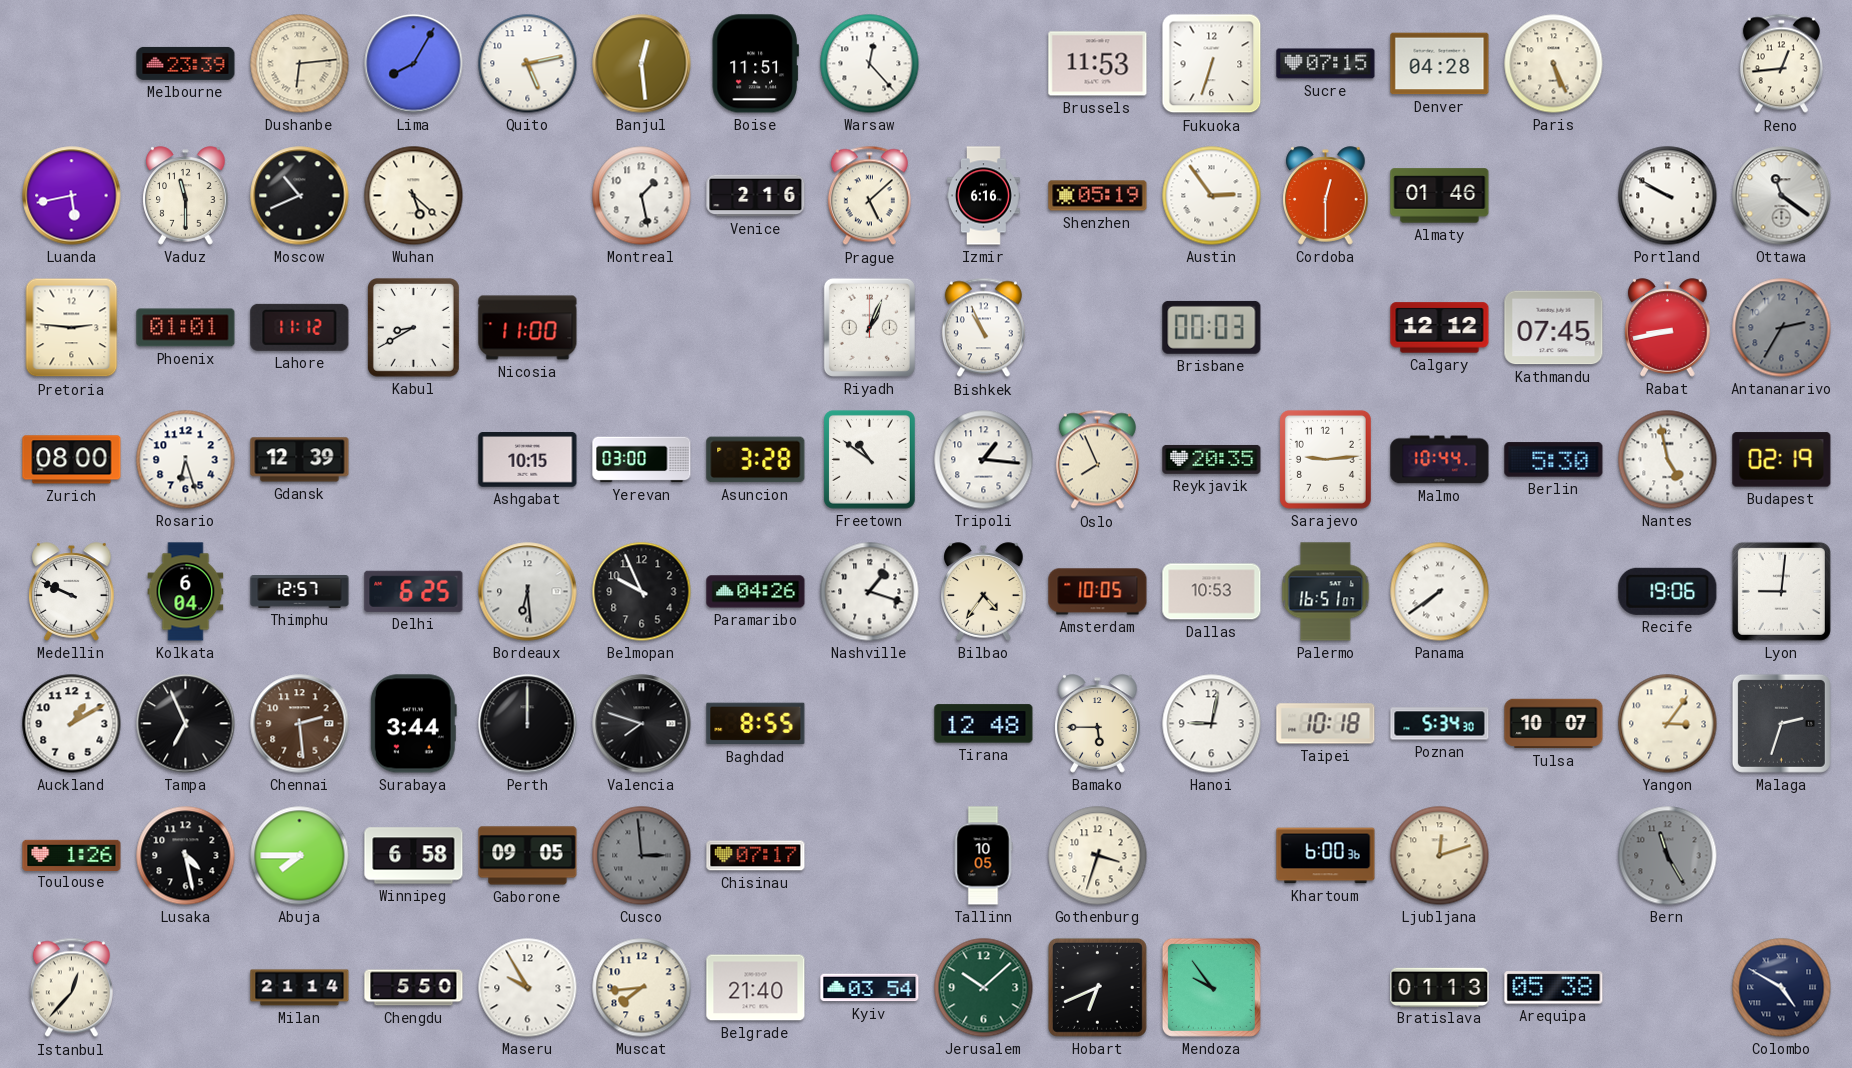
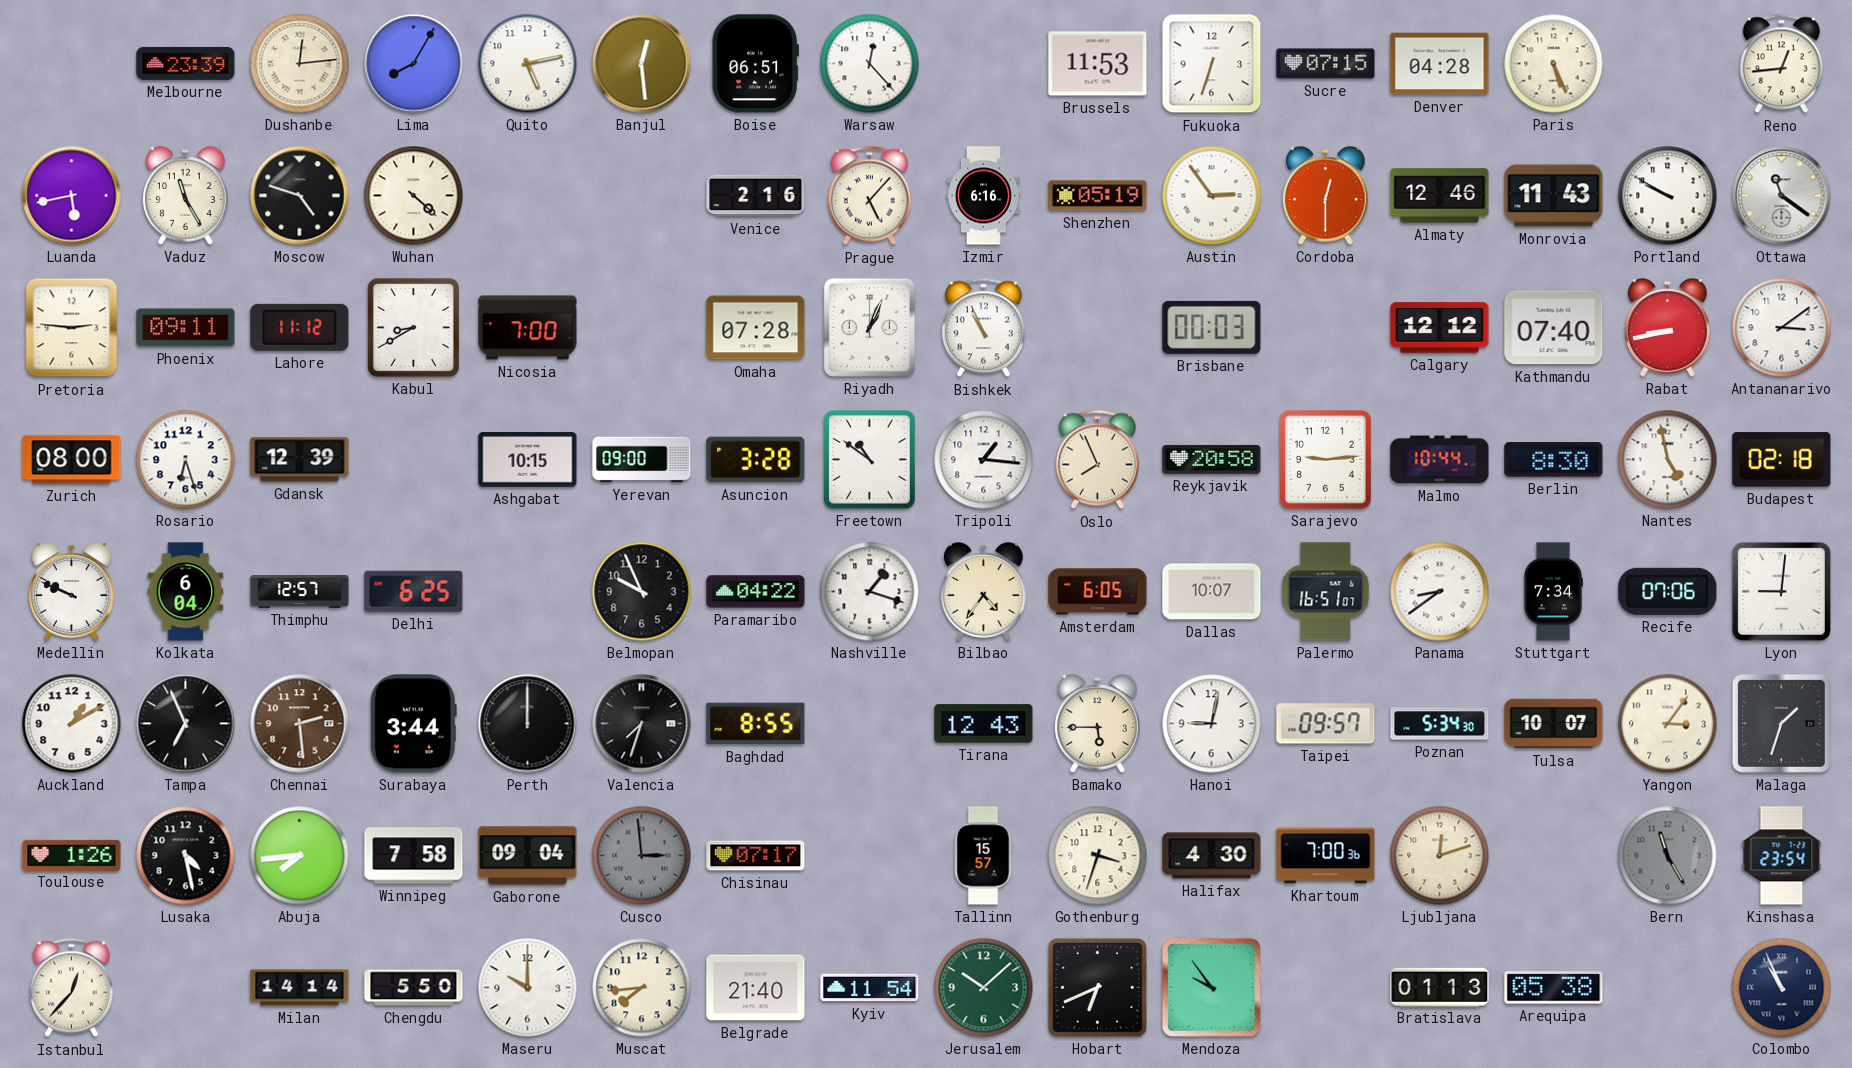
Dushanbe: 6:14 -> 12:14 (300, 64)
Boise: 11:51 -> 06:51 (755, 64)
Vaduz: 11:30 -> 11:25 (186, 196)
Moscow: 10:41 -> 4:48 (300, 196)
Wuhan: 5:22 -> 4:22 (414, 196)
Montreal: 1:28 -> none (642, 196)
Prague: 5:08 -> 5:07 (869, 196)
Almaty: 01:46 -> 12:46 (1440, 196)
Monrovia: none -> 11:43 (1554, 196)
Phoenix: 01:01 -> 09:11 (186, 328)
Nicosia: 11:00 -> 7:00 (528, 328)
Omaha: none -> 07:28 (756, 328)
Kathmandu: 07:45 -> 07:40 (1554, 328)
Antananarivo: 2:35 -> 3:09 (1782, 328)
Antananarivo dial: grey -> white (1782, 328)
Yerevan: 03:00 -> 09:00 (642, 460)
Reykjavik: 20:35 -> 20:58 (1212, 459)
Berlin: 5:30 -> 8:30 (1554, 460)
Budapest: 02:19 -> 02:18 (1782, 460)
Bordeaux: 6:29 -> none (528, 592)
Paramaribo: 04:26 -> 04:22 (756, 592)
Amsterdam: 10:05 -> 6:05 (1098, 592)
Dallas: 10:53 -> 10:07 (1212, 592)
Panama: 7:39 -> 8:39 (1440, 592)
Stuttgart: none -> 7:34 (1553, 592)
Recife: 19:06 -> 07:06 (1668, 591)
Valencia: 7:48 -> 7:33 (642, 724)
Tirana: 12:48 -> 12:43 (984, 724)
Taipei: 10:18 -> 09:57 (1326, 724)
Malaga: 2:33 -> 1:33 (1781, 723)
Abuja: 7:45 -> 7:44 (300, 856)
Winnipeg: 6:58 -> 7:58 (414, 856)
Gaborone: 09:05 -> 09:04 (528, 856)
Tallinn: 10:05 -> 15:57 (983, 856)
Halifax: none -> 4:30 (1212, 856)
Khartoum: 6:00 -> 7:00 (1326, 856)
Kinshasa: none -> 23:54 (1782, 856)
Milan: 21:14 -> 14:14 (300, 988)
Maseru: 9:55 -> 10:00 (528, 988)
Kyiv: 03:54 -> 11:54 (870, 988)
Colombo: 4:50 -> 10:56 (1782, 988)
